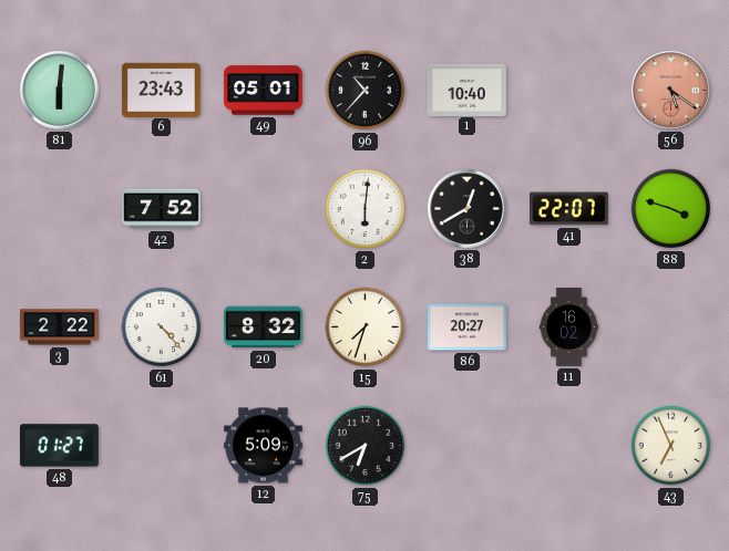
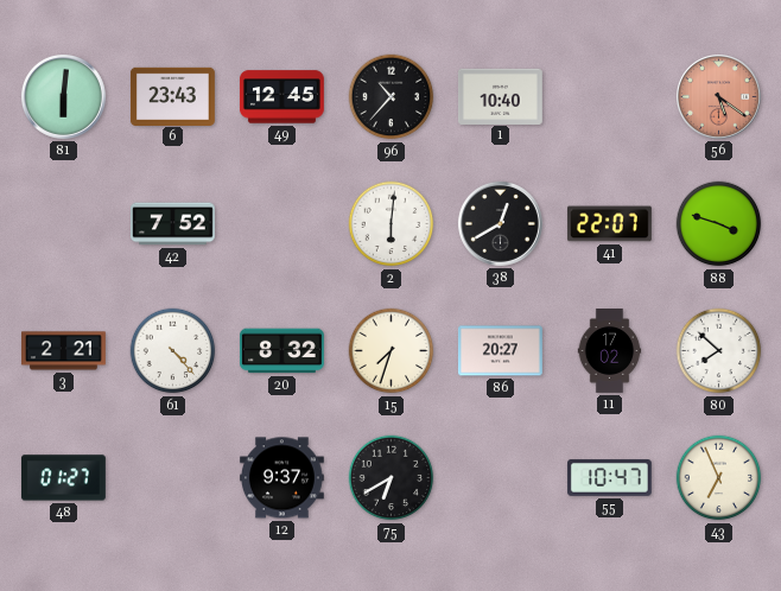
49: 05:01 -> 12:45 (282, 97)
3: 2:22 -> 2:21 (64, 351)
11: 16:02 -> 17:02 (610, 351)
80: none -> 7:52 (719, 351)
12: 5:09 -> 9:37 (281, 478)
55: none -> 10:47 (609, 478)
